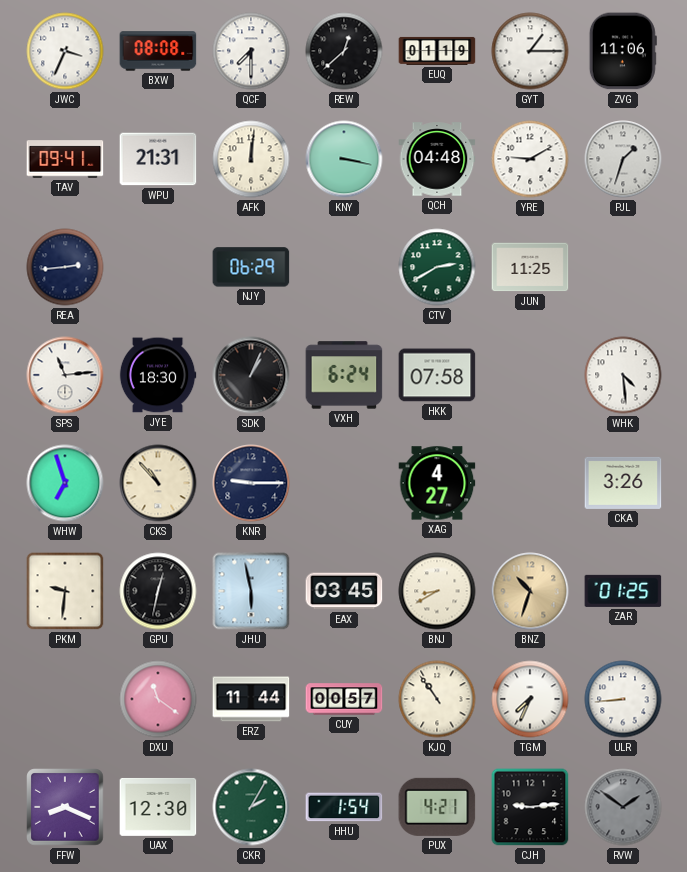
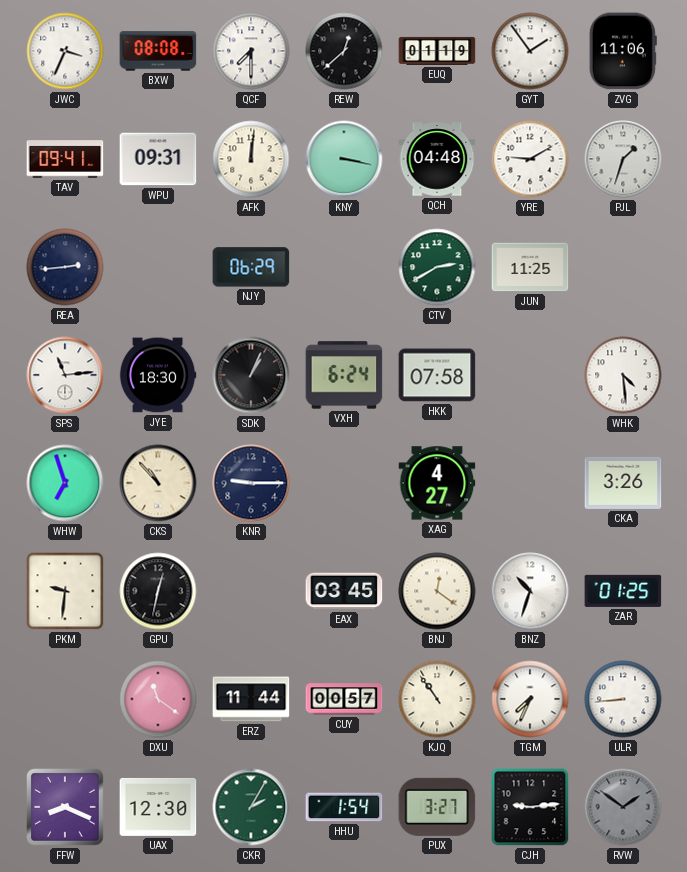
GYT: 1:15 -> 1:54 (530, 51)
WPU: 21:31 -> 09:31 (158, 159)
JHU: 5:58 -> none (251, 591)
BNJ: 8:40 -> 12:21 (437, 591)
BNZ dial: champagne -> white (530, 591)
PUX: 4:21 -> 3:27 (437, 807)
